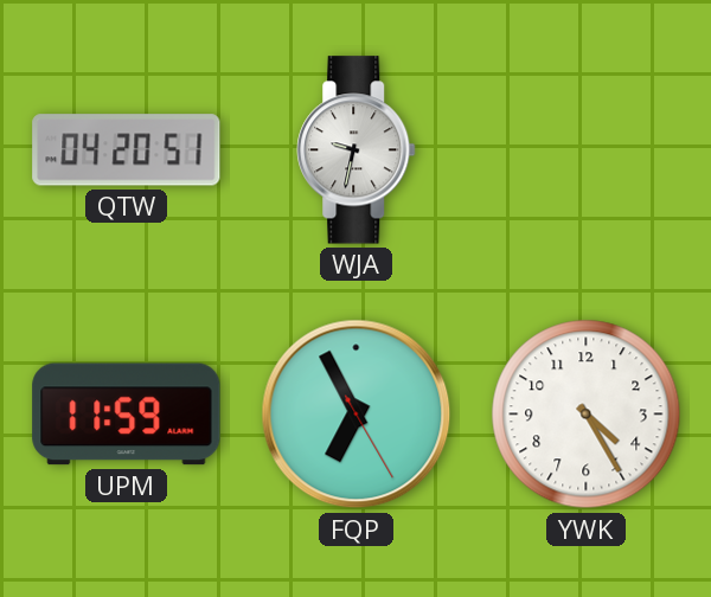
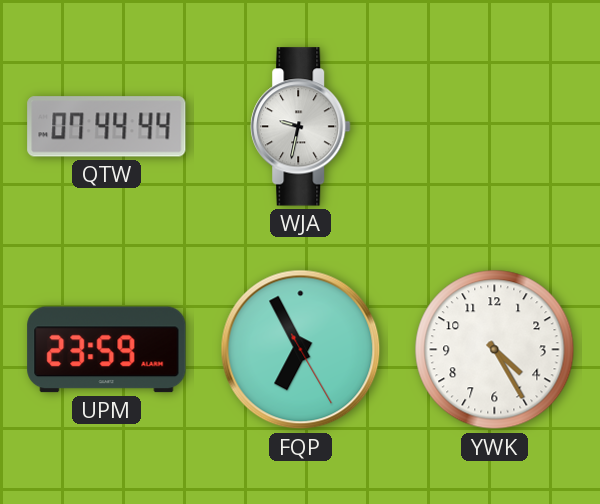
QTW: 04:20 -> 07:44 (107, 127)
UPM: 11:59 -> 23:59 (107, 350)
